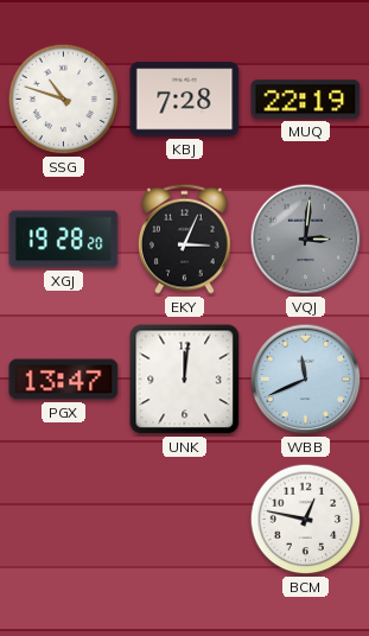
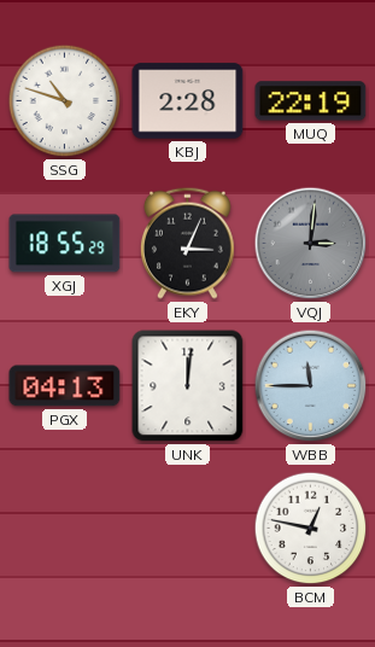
KBJ: 7:28 -> 2:28 (188, 101)
XGJ: 19:28 -> 18:55 (65, 244)
PGX: 13:47 -> 04:13 (65, 386)
WBB: 11:41 -> 11:45 (311, 386)
